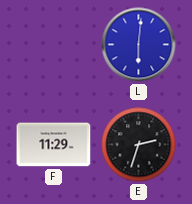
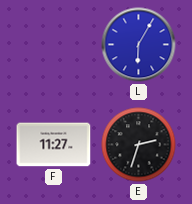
L: 6:01 -> 6:05 (139, 45)
F: 11:29 -> 11:27 (54, 145)
